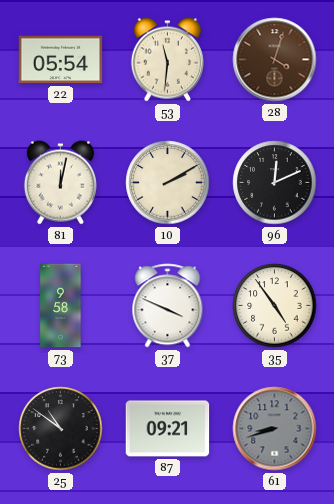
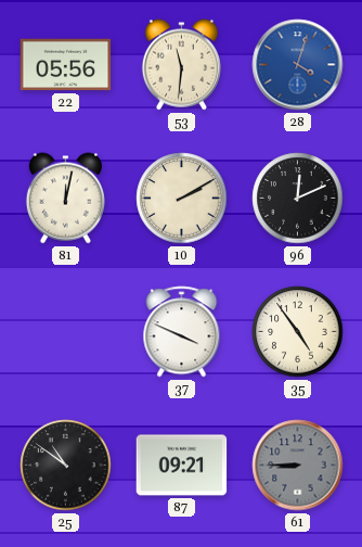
22: 05:54 -> 05:56 (66, 65)
28 dial: brown -> blue (298, 65)
73: 9:58 -> none (61, 306)
61: 8:42 -> 8:45 (298, 466)
